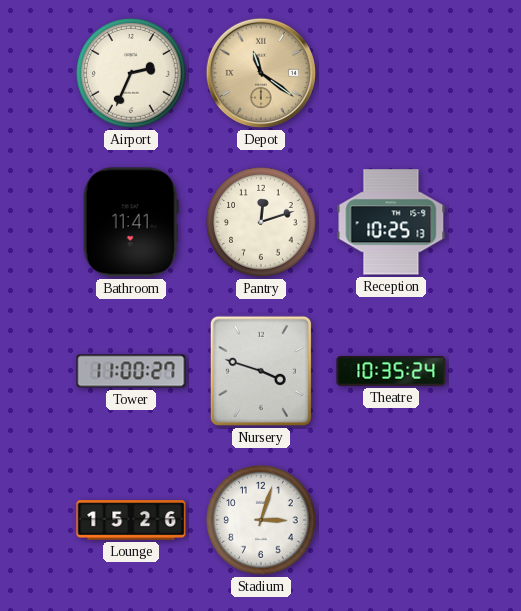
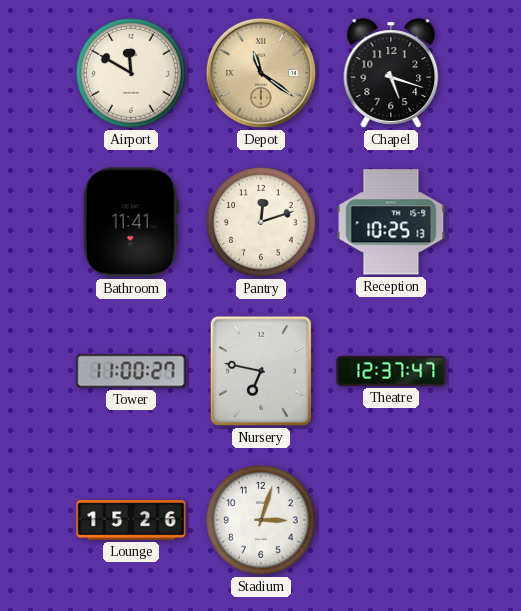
Airport: 2:34 -> 11:50 (131, 73)
Chapel: none -> 5:18 (391, 73)
Nursery: 3:48 -> 6:47 (261, 371)
Theatre: 10:35 -> 12:37 (391, 371)
